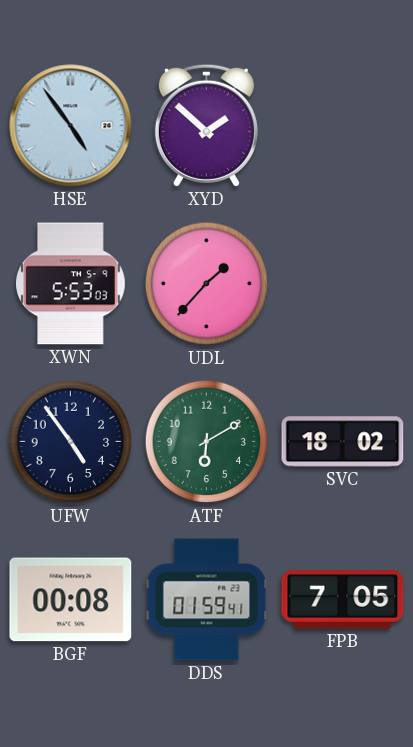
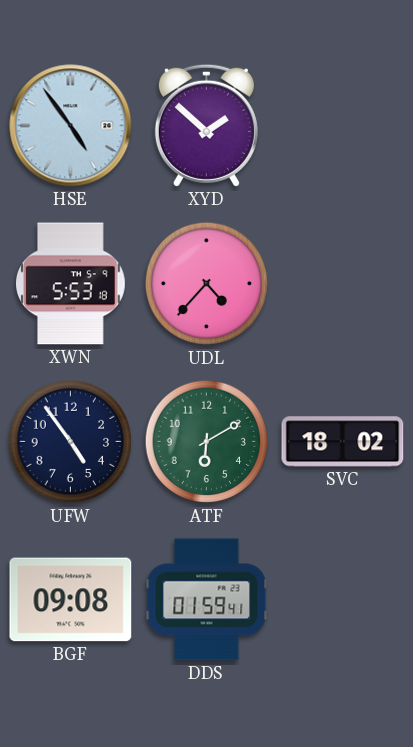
XWN: 5:53:03 -> 5:53:18 (71, 284)
UDL: 1:37 -> 4:37 (207, 284)
BGF: 00:08 -> 09:08 (71, 600)
FPB: 7:05 -> none (343, 600)
